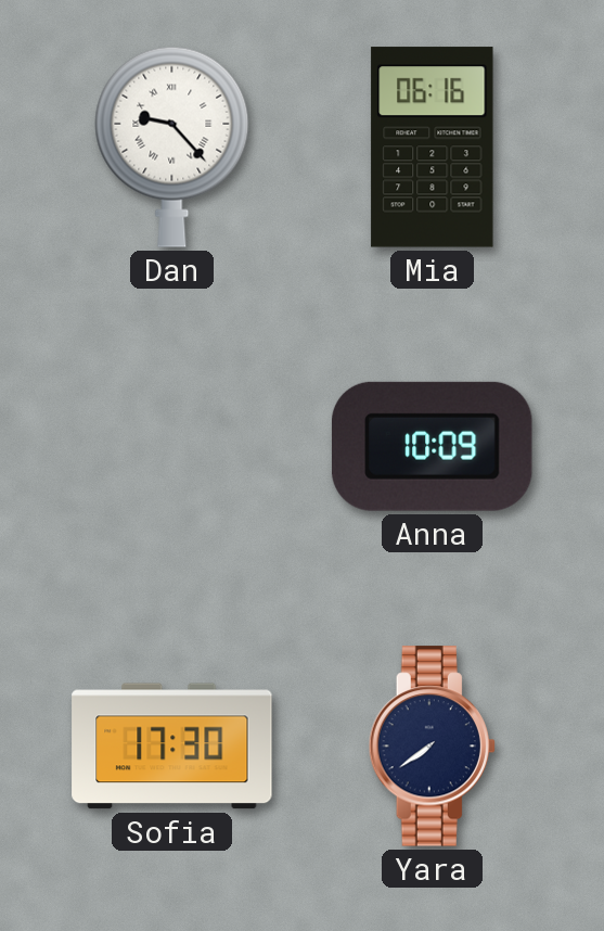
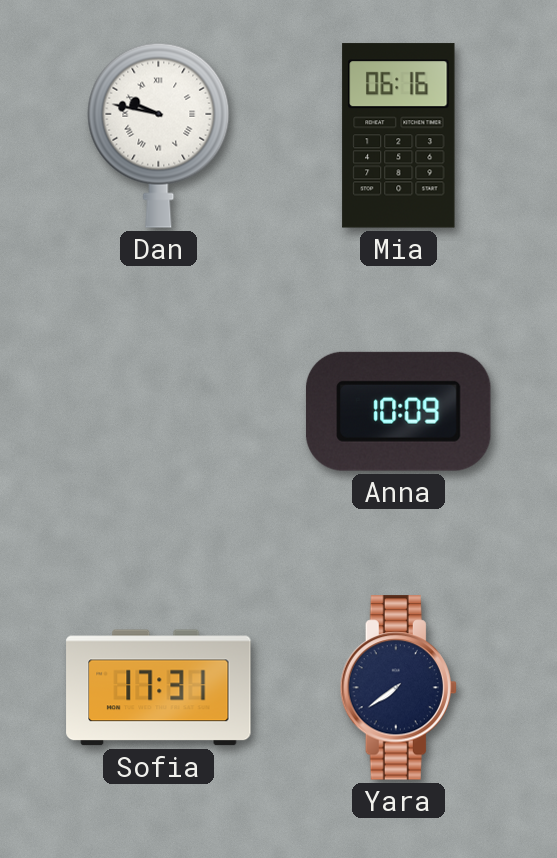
Dan: 9:23 -> 9:47 (159, 135)
Sofia: 17:30 -> 17:31 (159, 688)
